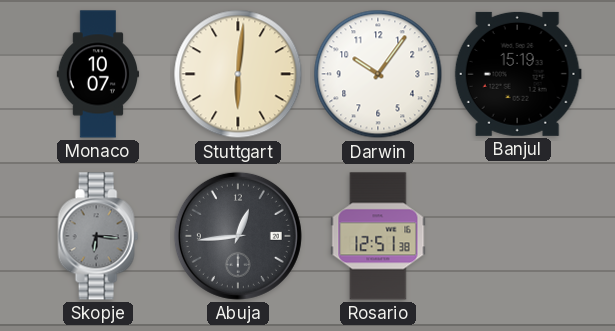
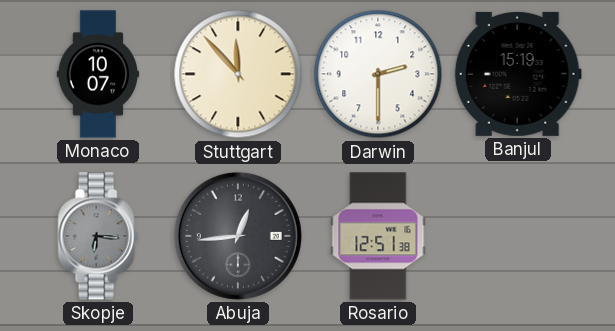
Stuttgart: 6:01 -> 11:53 (238, 74)
Darwin: 10:06 -> 2:30 (378, 74)
